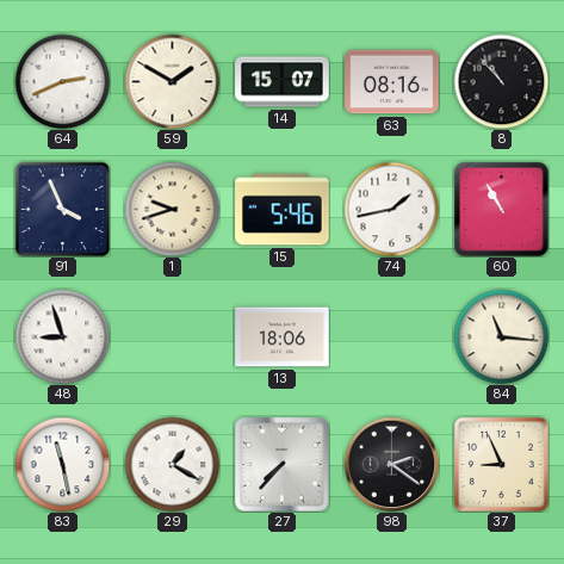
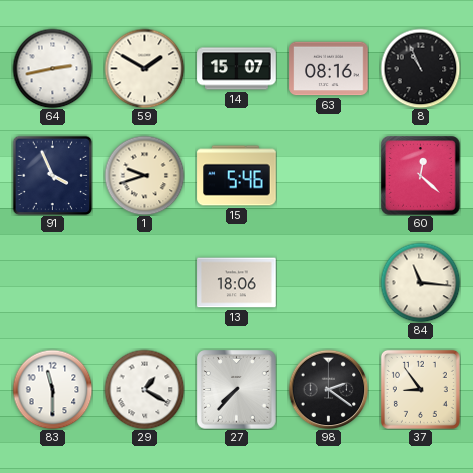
64: 2:41 -> 2:43 (52, 68)
8: 10:53 -> 10:56 (420, 68)
74: 1:43 -> none (391, 209)
60: 10:55 -> 12:22 (421, 176)
48: 8:57 -> none (62, 336)
83: 11:28 -> 11:30 (52, 389)
37: 8:56 -> 8:54 (420, 389)
